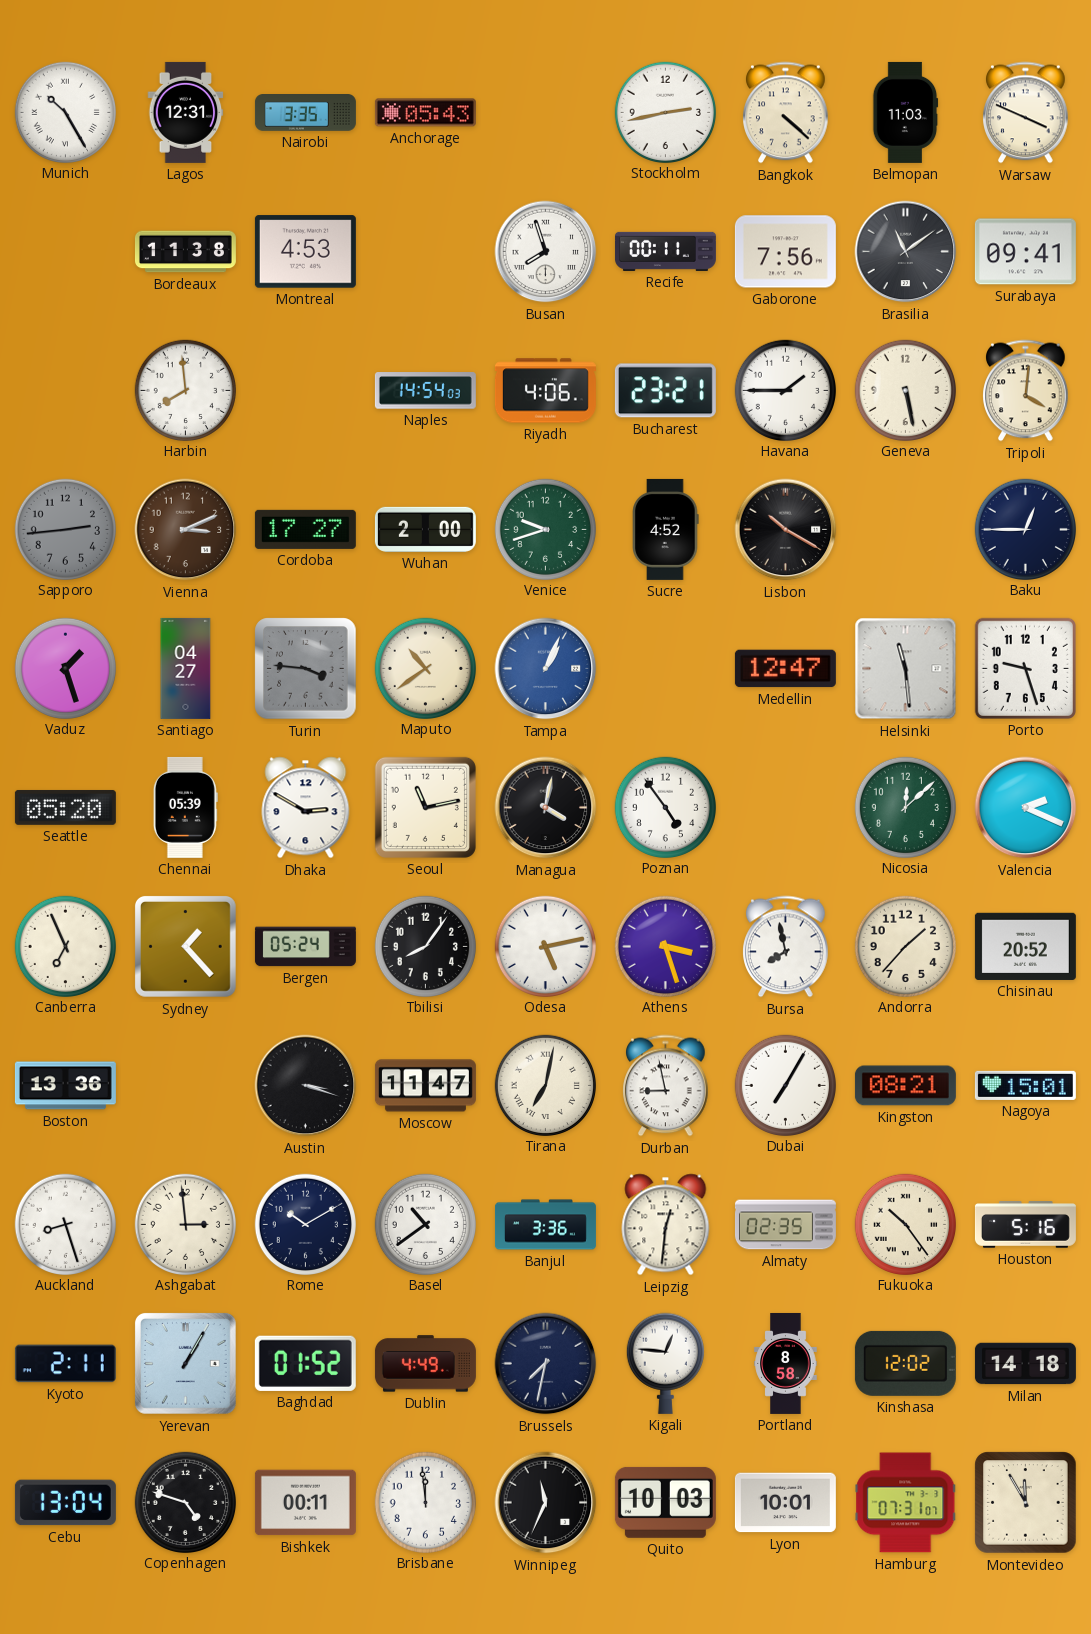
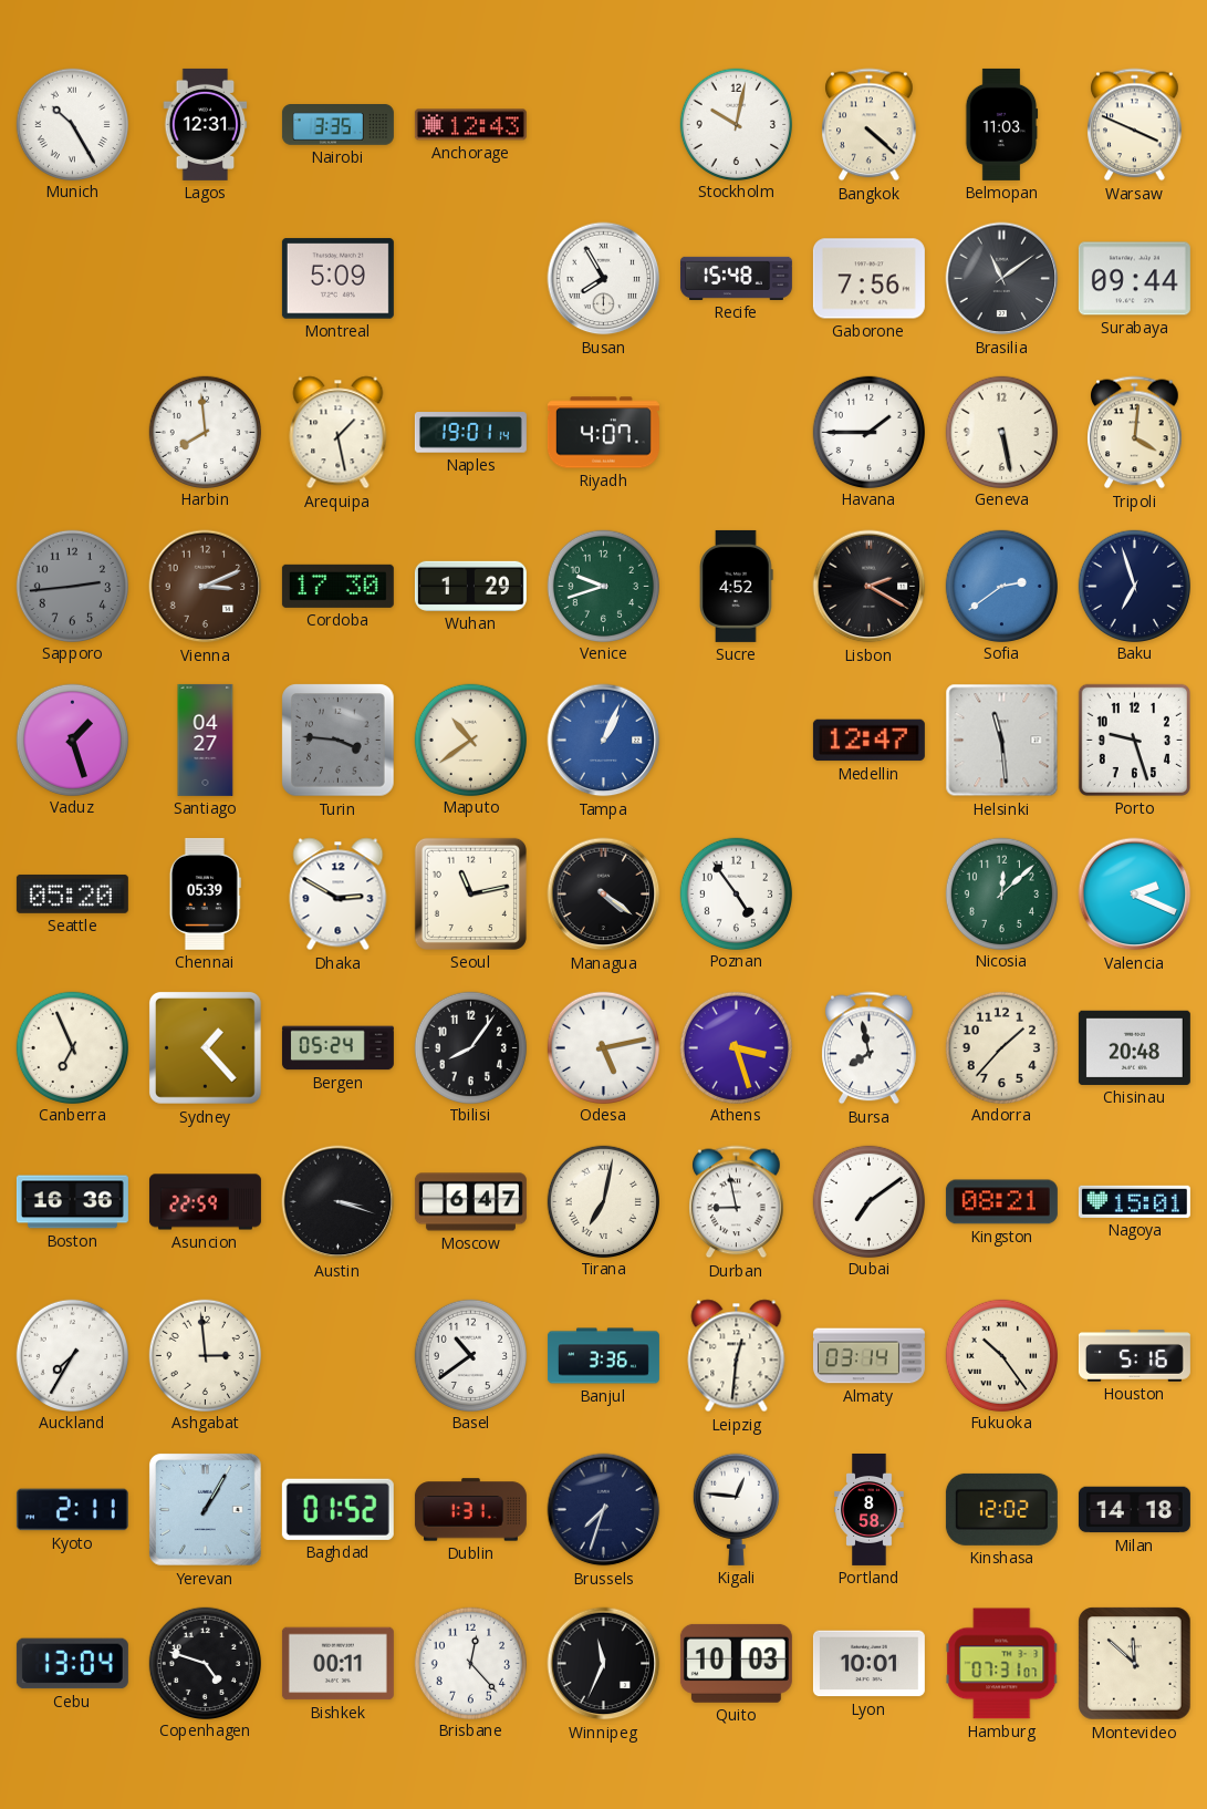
Anchorage: 05:43 -> 12:43 (470, 125)
Stockholm: 2:43 -> 10:02 (736, 124)
Bordeaux: 11:38 -> none (185, 252)
Montreal: 4:53 -> 5:09 (337, 279)
Busan: 7:57 -> 7:55 (604, 279)
Recife: 00:11 -> 15:48 (736, 278)
Surabaya: 09:41 -> 09:44 (1134, 279)
Arequipa: none -> 1:28 (339, 433)
Naples: 14:54 -> 19:01 (470, 433)
Riyadh: 4:06 -> 4:07 (603, 433)
Bucharest: 23:21 -> none (665, 391)
Cordoba: 17:27 -> 17:30 (337, 586)
Wuhan: 2:00 -> 1:29 (470, 586)
Lisbon: 10:20 -> 2:20 (870, 587)
Sofia: none -> 2:39 (1001, 586)
Baku: 12:45 -> 6:57 (1134, 586)
Managua: 4:02 -> 4:21 (604, 895)
Chisinau: 20:52 -> 20:48 (1134, 1047)
Boston: 13:36 -> 16:36 (72, 1202)
Asuncion: none -> 22:59 (205, 1202)
Moscow: 11:47 -> 6:47 (470, 1202)
Dubai: 7:05 -> 7:09 (868, 1201)
Auckland: 8:27 -> 7:35 (72, 1355)
Rome: 10:10 -> none (305, 1224)
Almaty: 02:35 -> 03:14 (868, 1356)
Dublin: 4:49 -> 1:31 (470, 1510)
Brussels: 7:32 -> 7:33 (604, 1510)
Brisbane: 11:59 -> 12:23 (470, 1663)
Montevideo: 11:55 -> 11:52 (1135, 1664)
